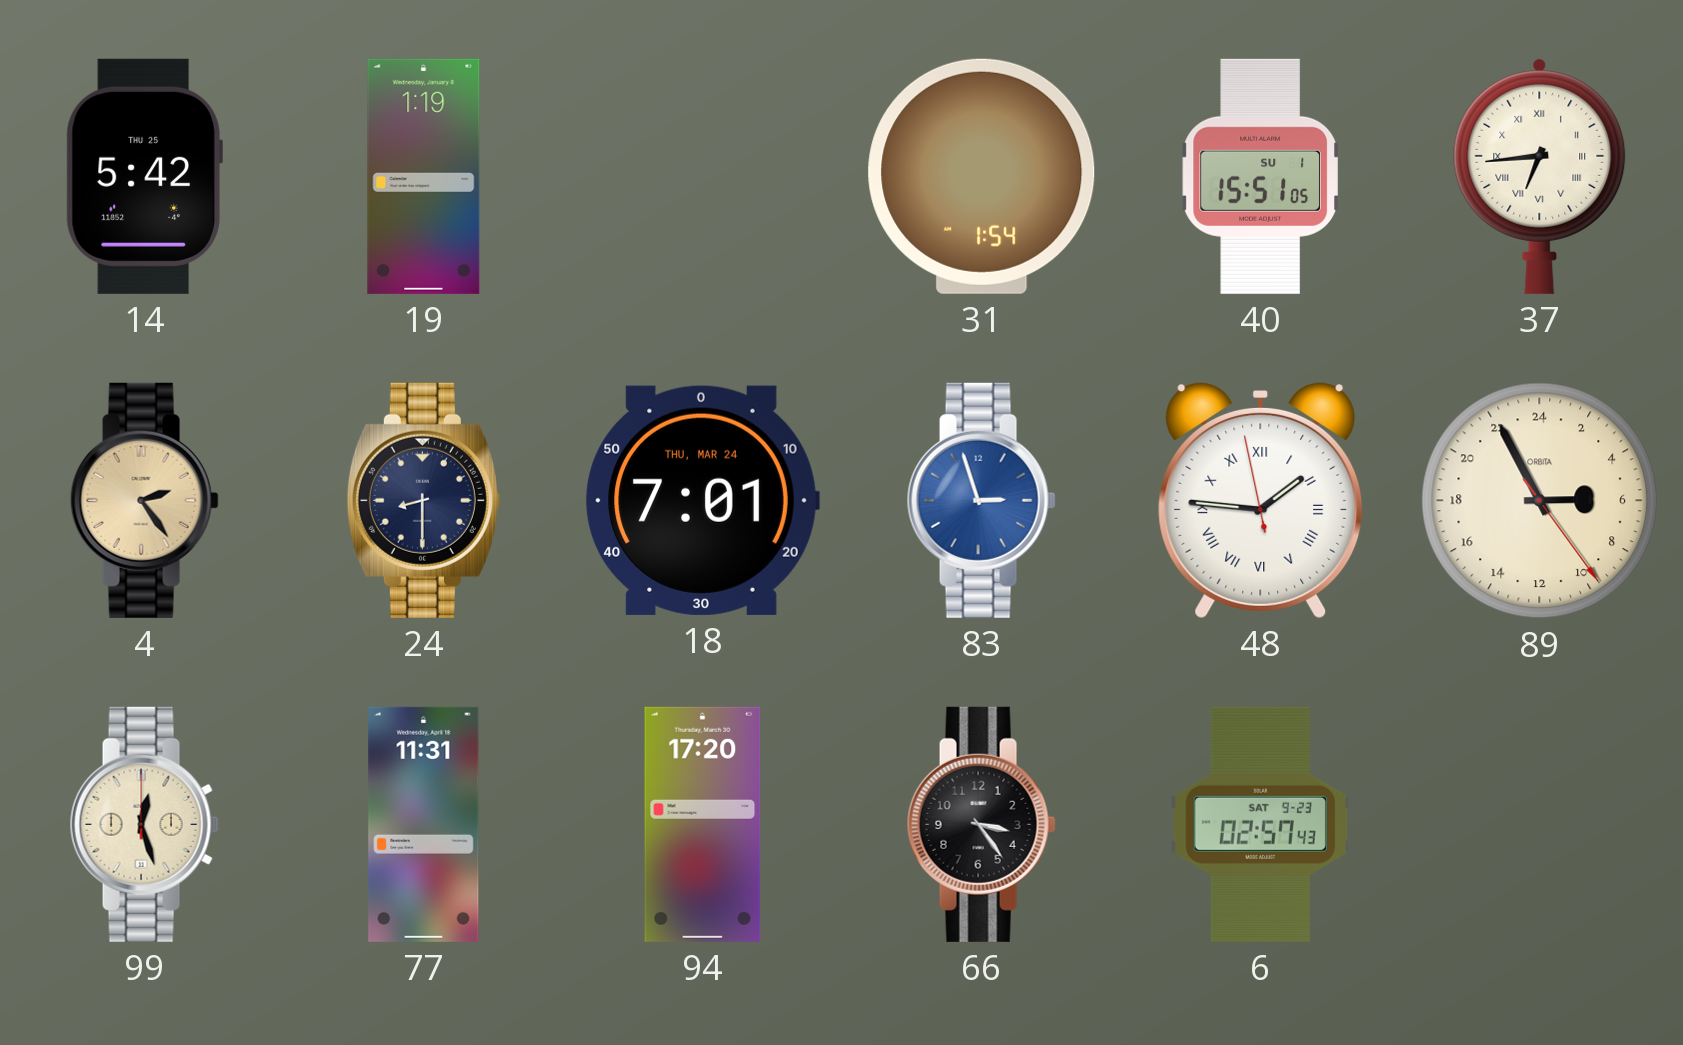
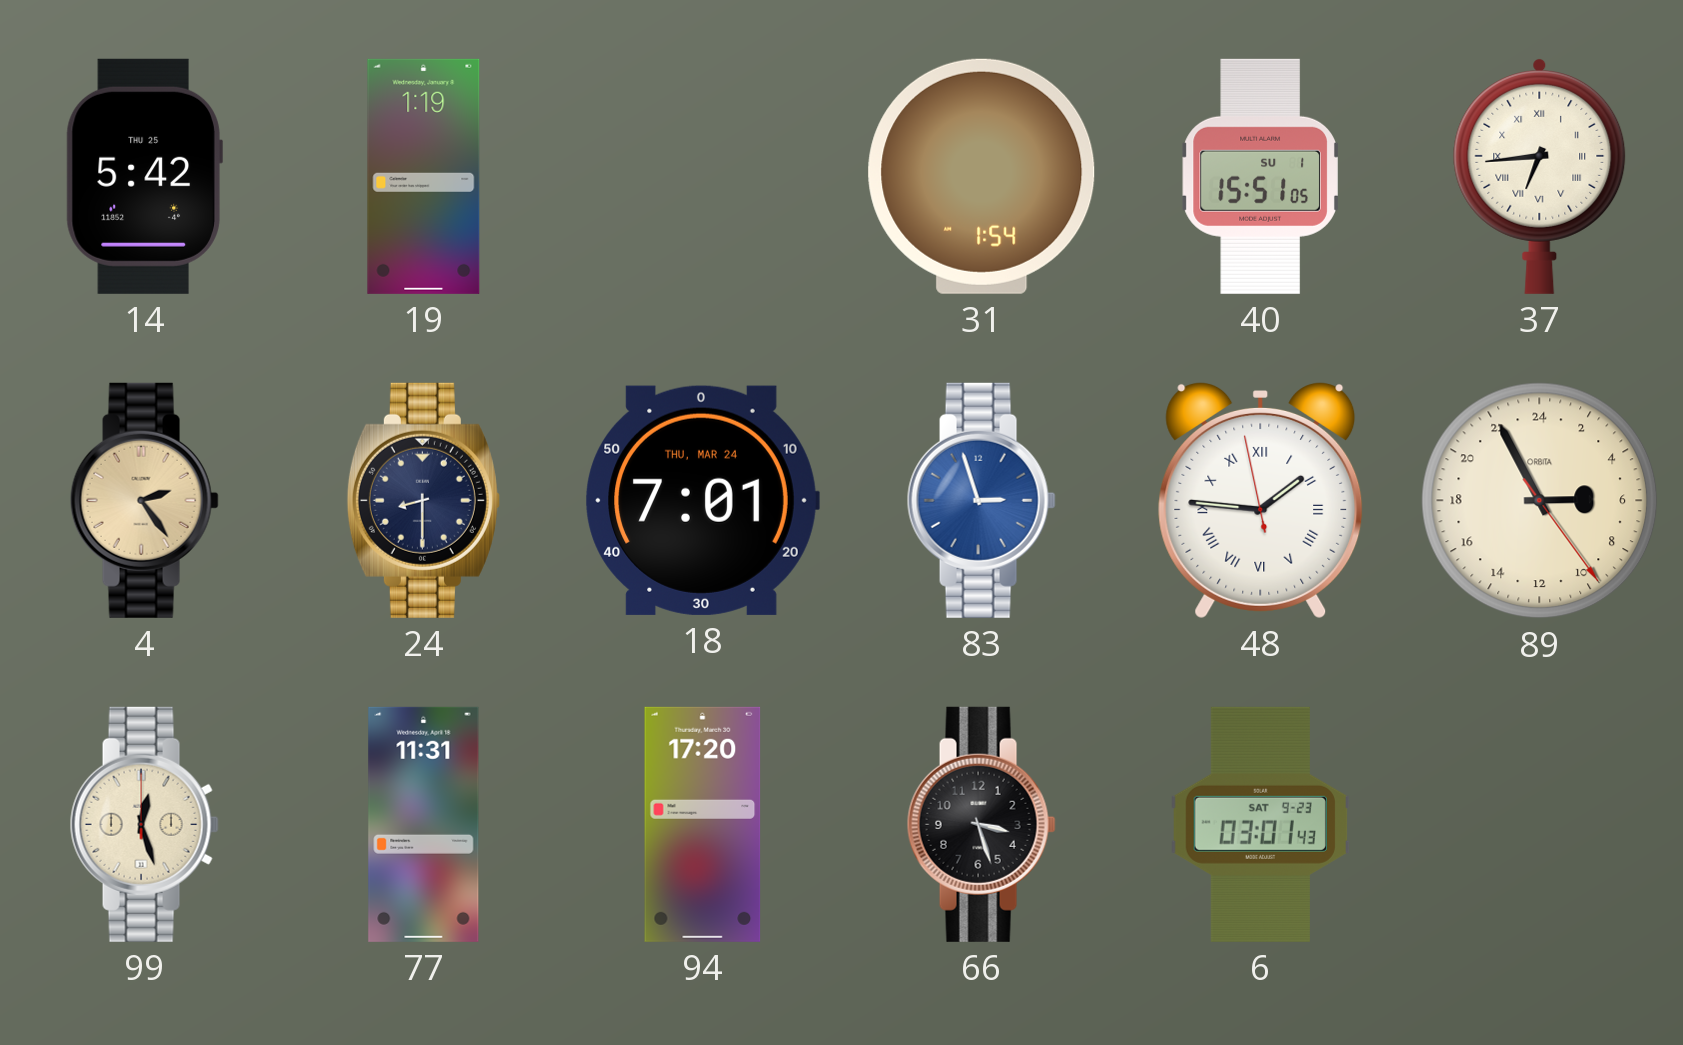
66: 3:24 -> 3:27 (981, 824)
6: 02:57 -> 03:01 (1260, 824)
